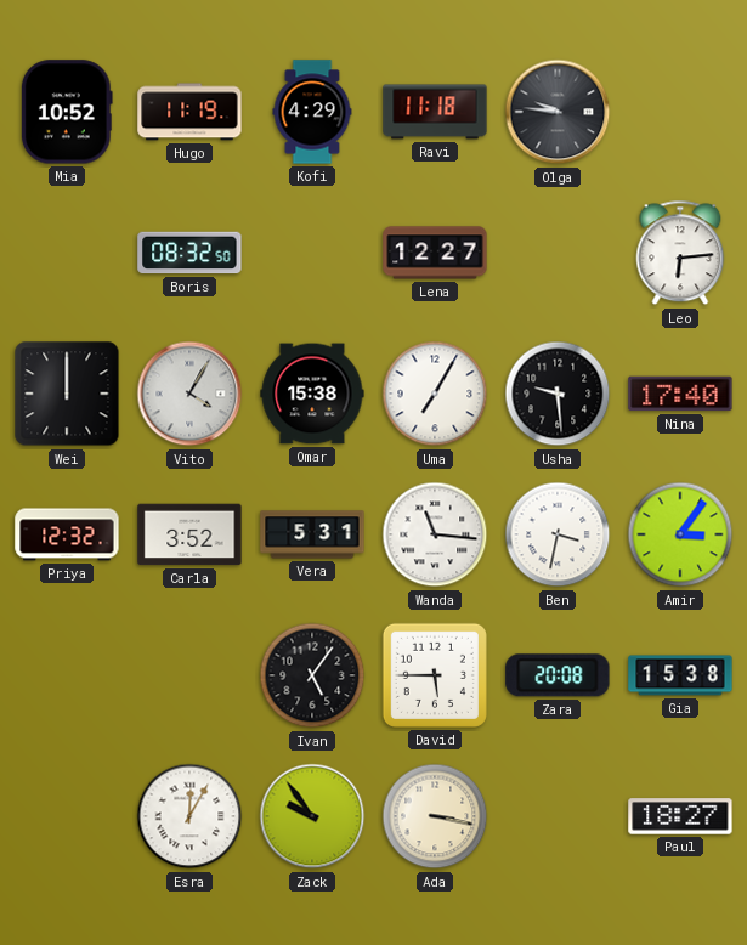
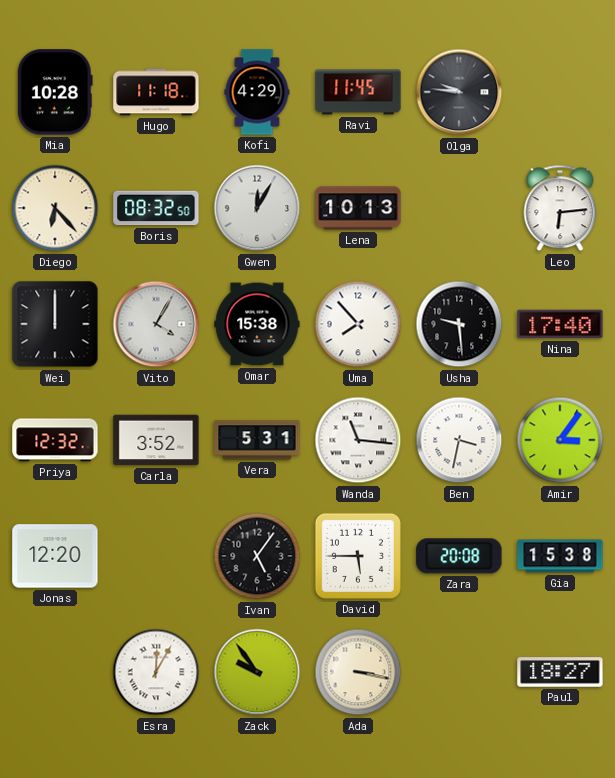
Mia: 10:52 -> 10:28 (55, 92)
Hugo: 11:19 -> 11:18 (156, 92)
Ravi: 11:18 -> 11:45 (358, 92)
Diego: none -> 6:23 (55, 208)
Gwen: none -> 12:05 (257, 208)
Lena: 12:27 -> 10:13 (358, 208)
Uma: 7:05 -> 7:53 (358, 324)
Jonas: none -> 12:20 (55, 556)
